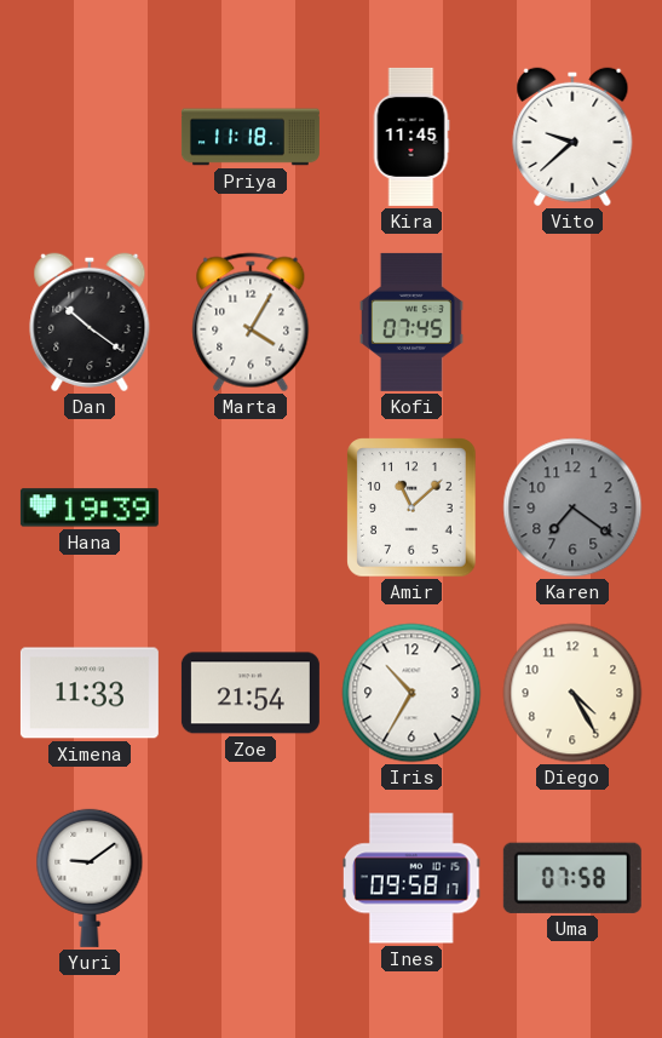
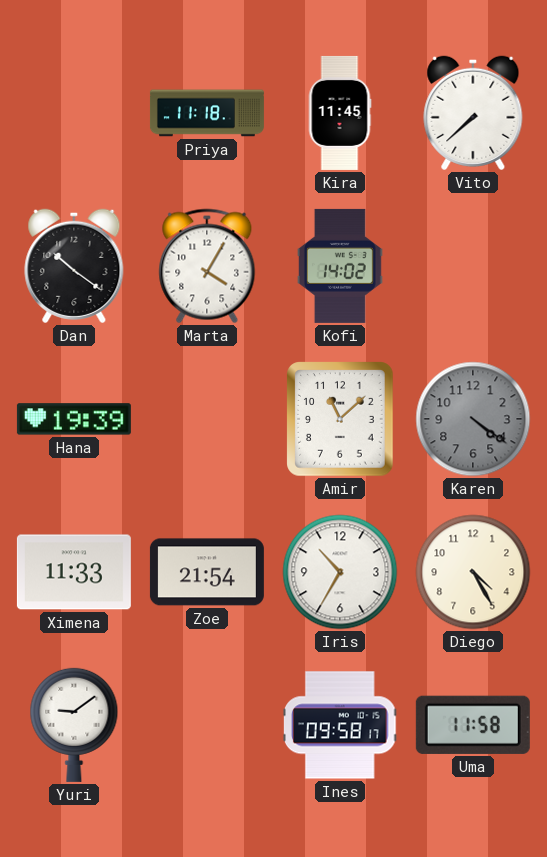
Vito: 9:38 -> 7:38 (473, 113)
Kofi: 07:45 -> 14:02 (340, 266)
Karen: 7:21 -> 4:21 (473, 419)
Uma: 07:58 -> 11:58 (473, 725)
